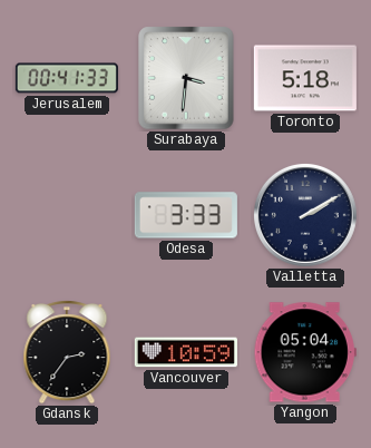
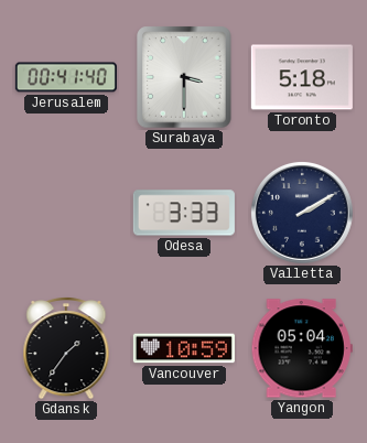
Jerusalem: 00:41:33 -> 00:41:40 (66, 77)
Surabaya: 3:31 -> 3:30 (184, 77)
Gdansk: 2:36 -> 1:36 (66, 349)
